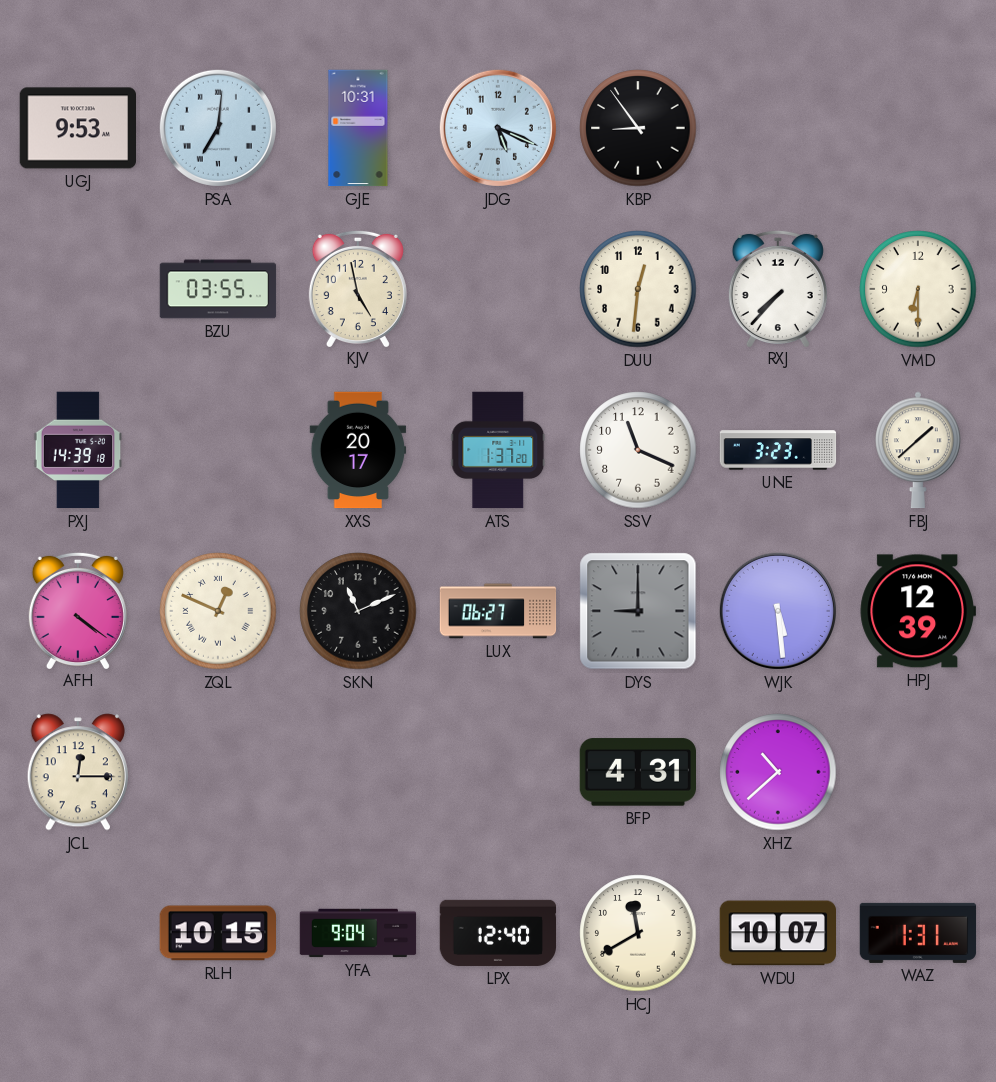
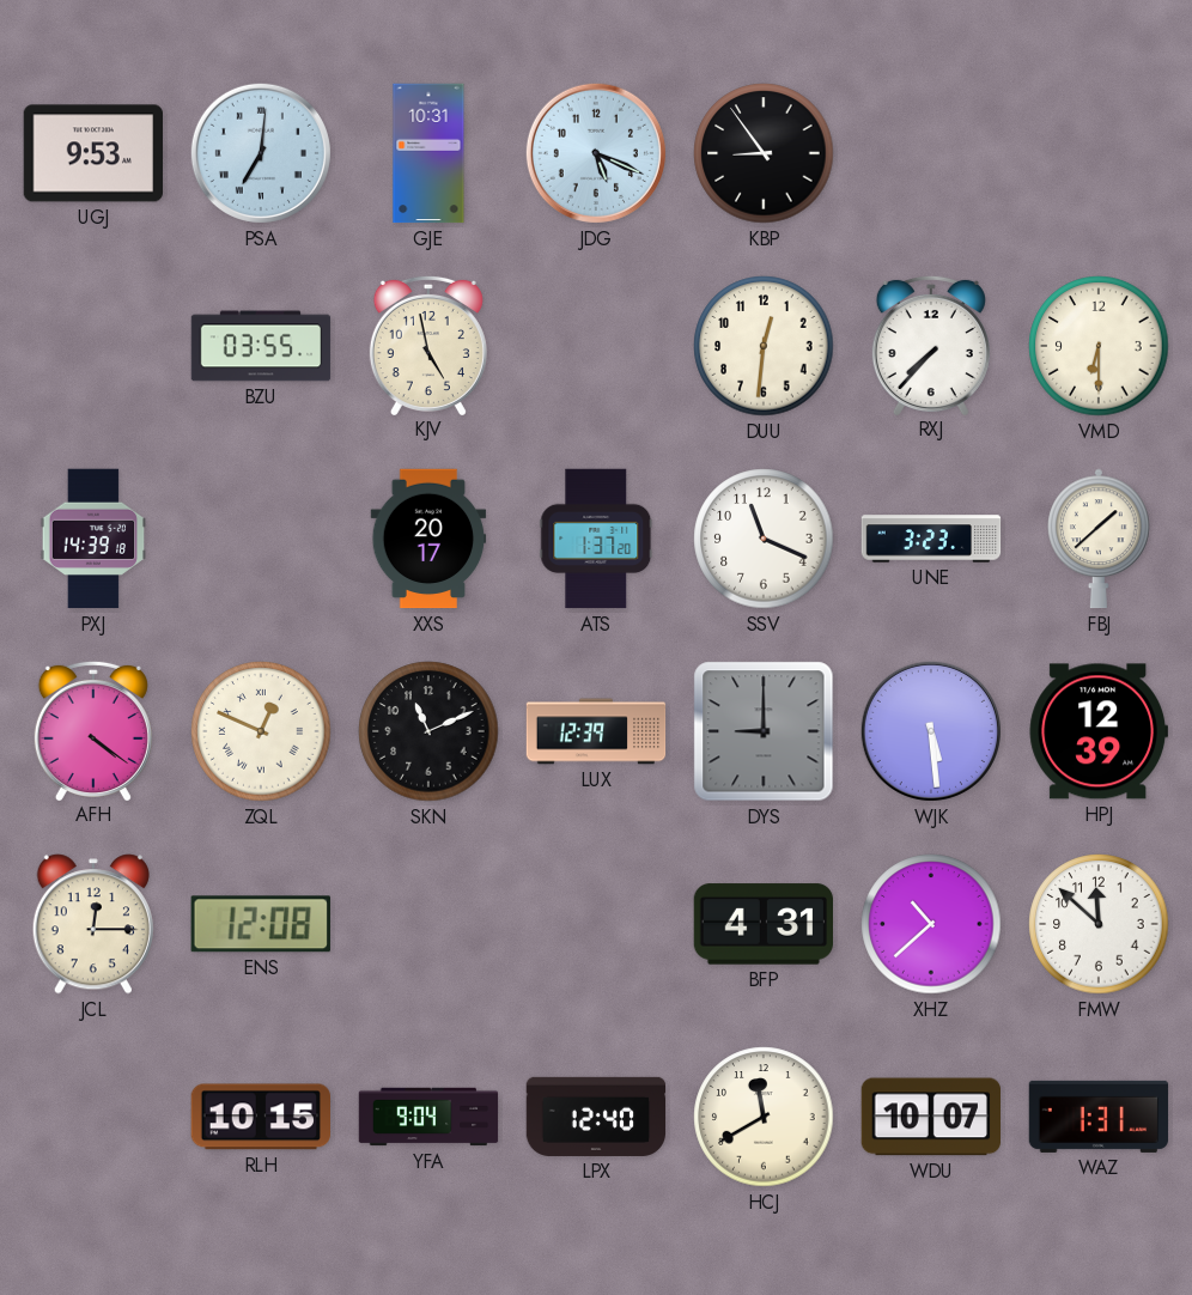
LUX: 06:27 -> 12:39 (596, 731)
ENS: none -> 12:08 (261, 924)
FMW: none -> 11:52 (1099, 924)
